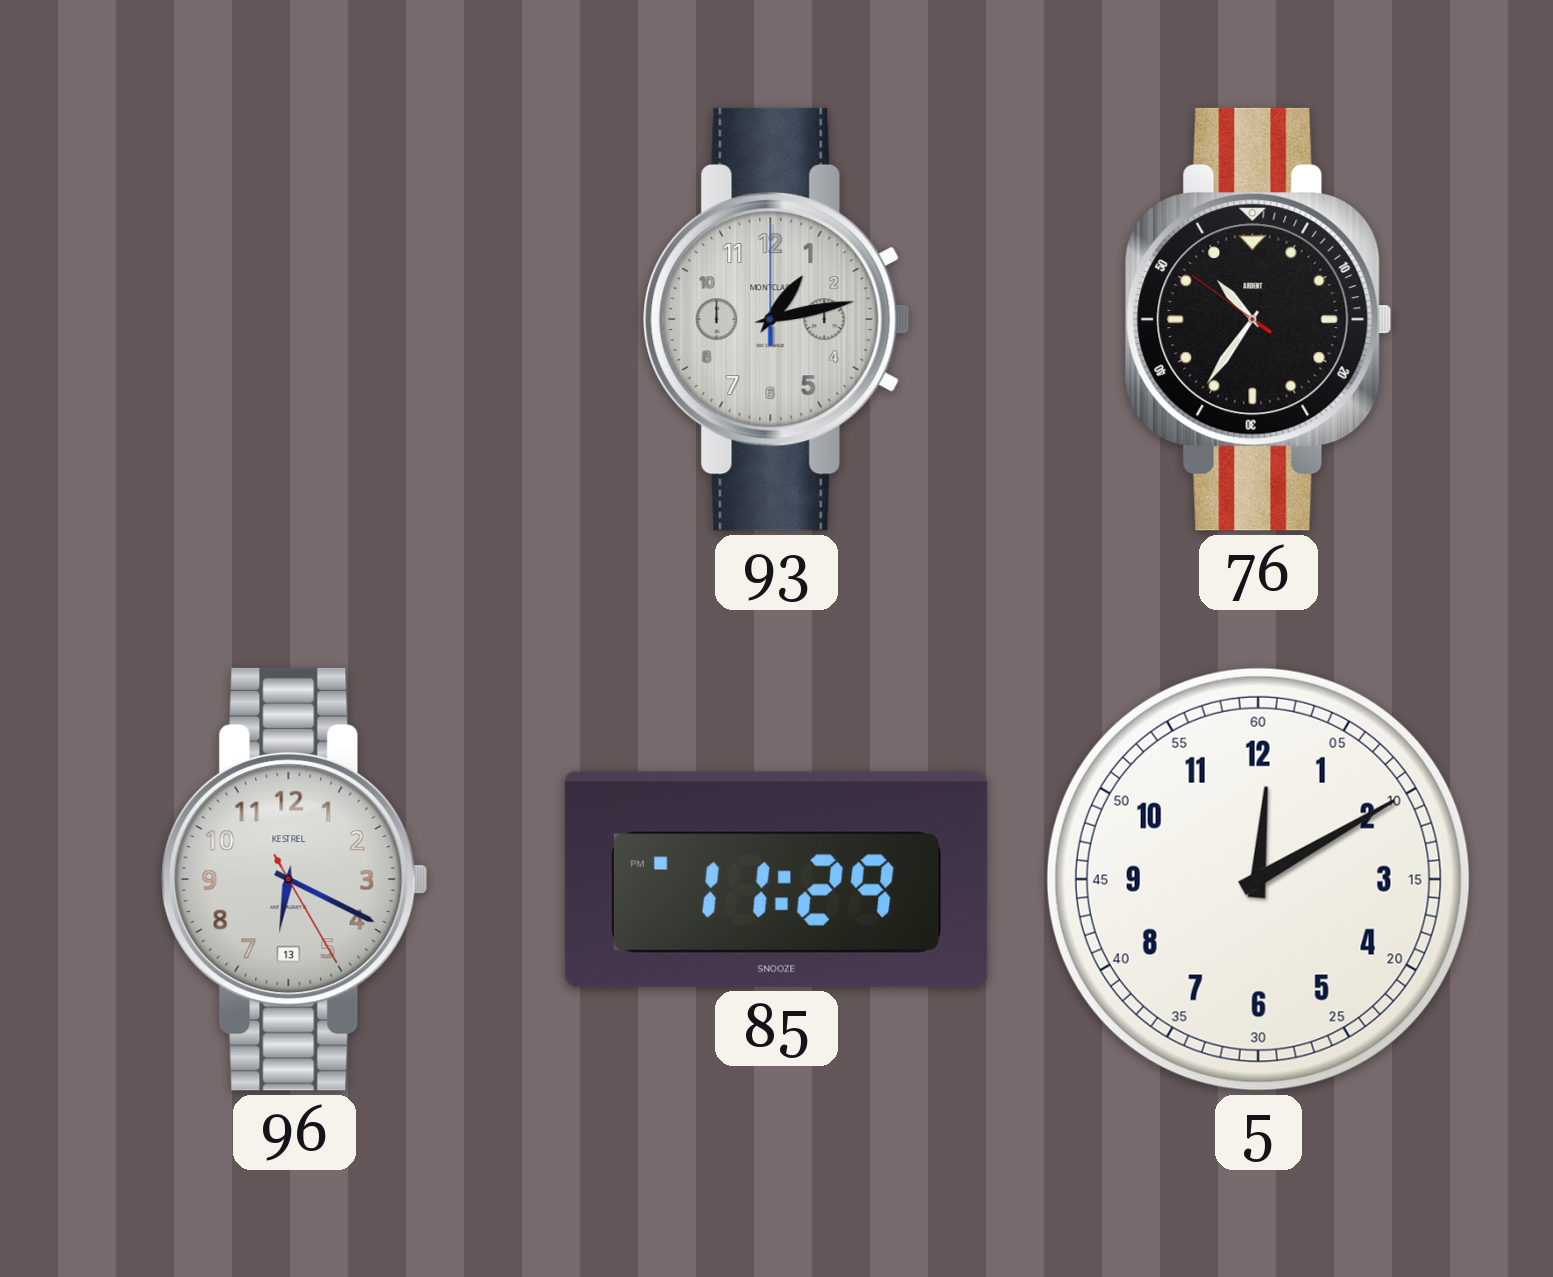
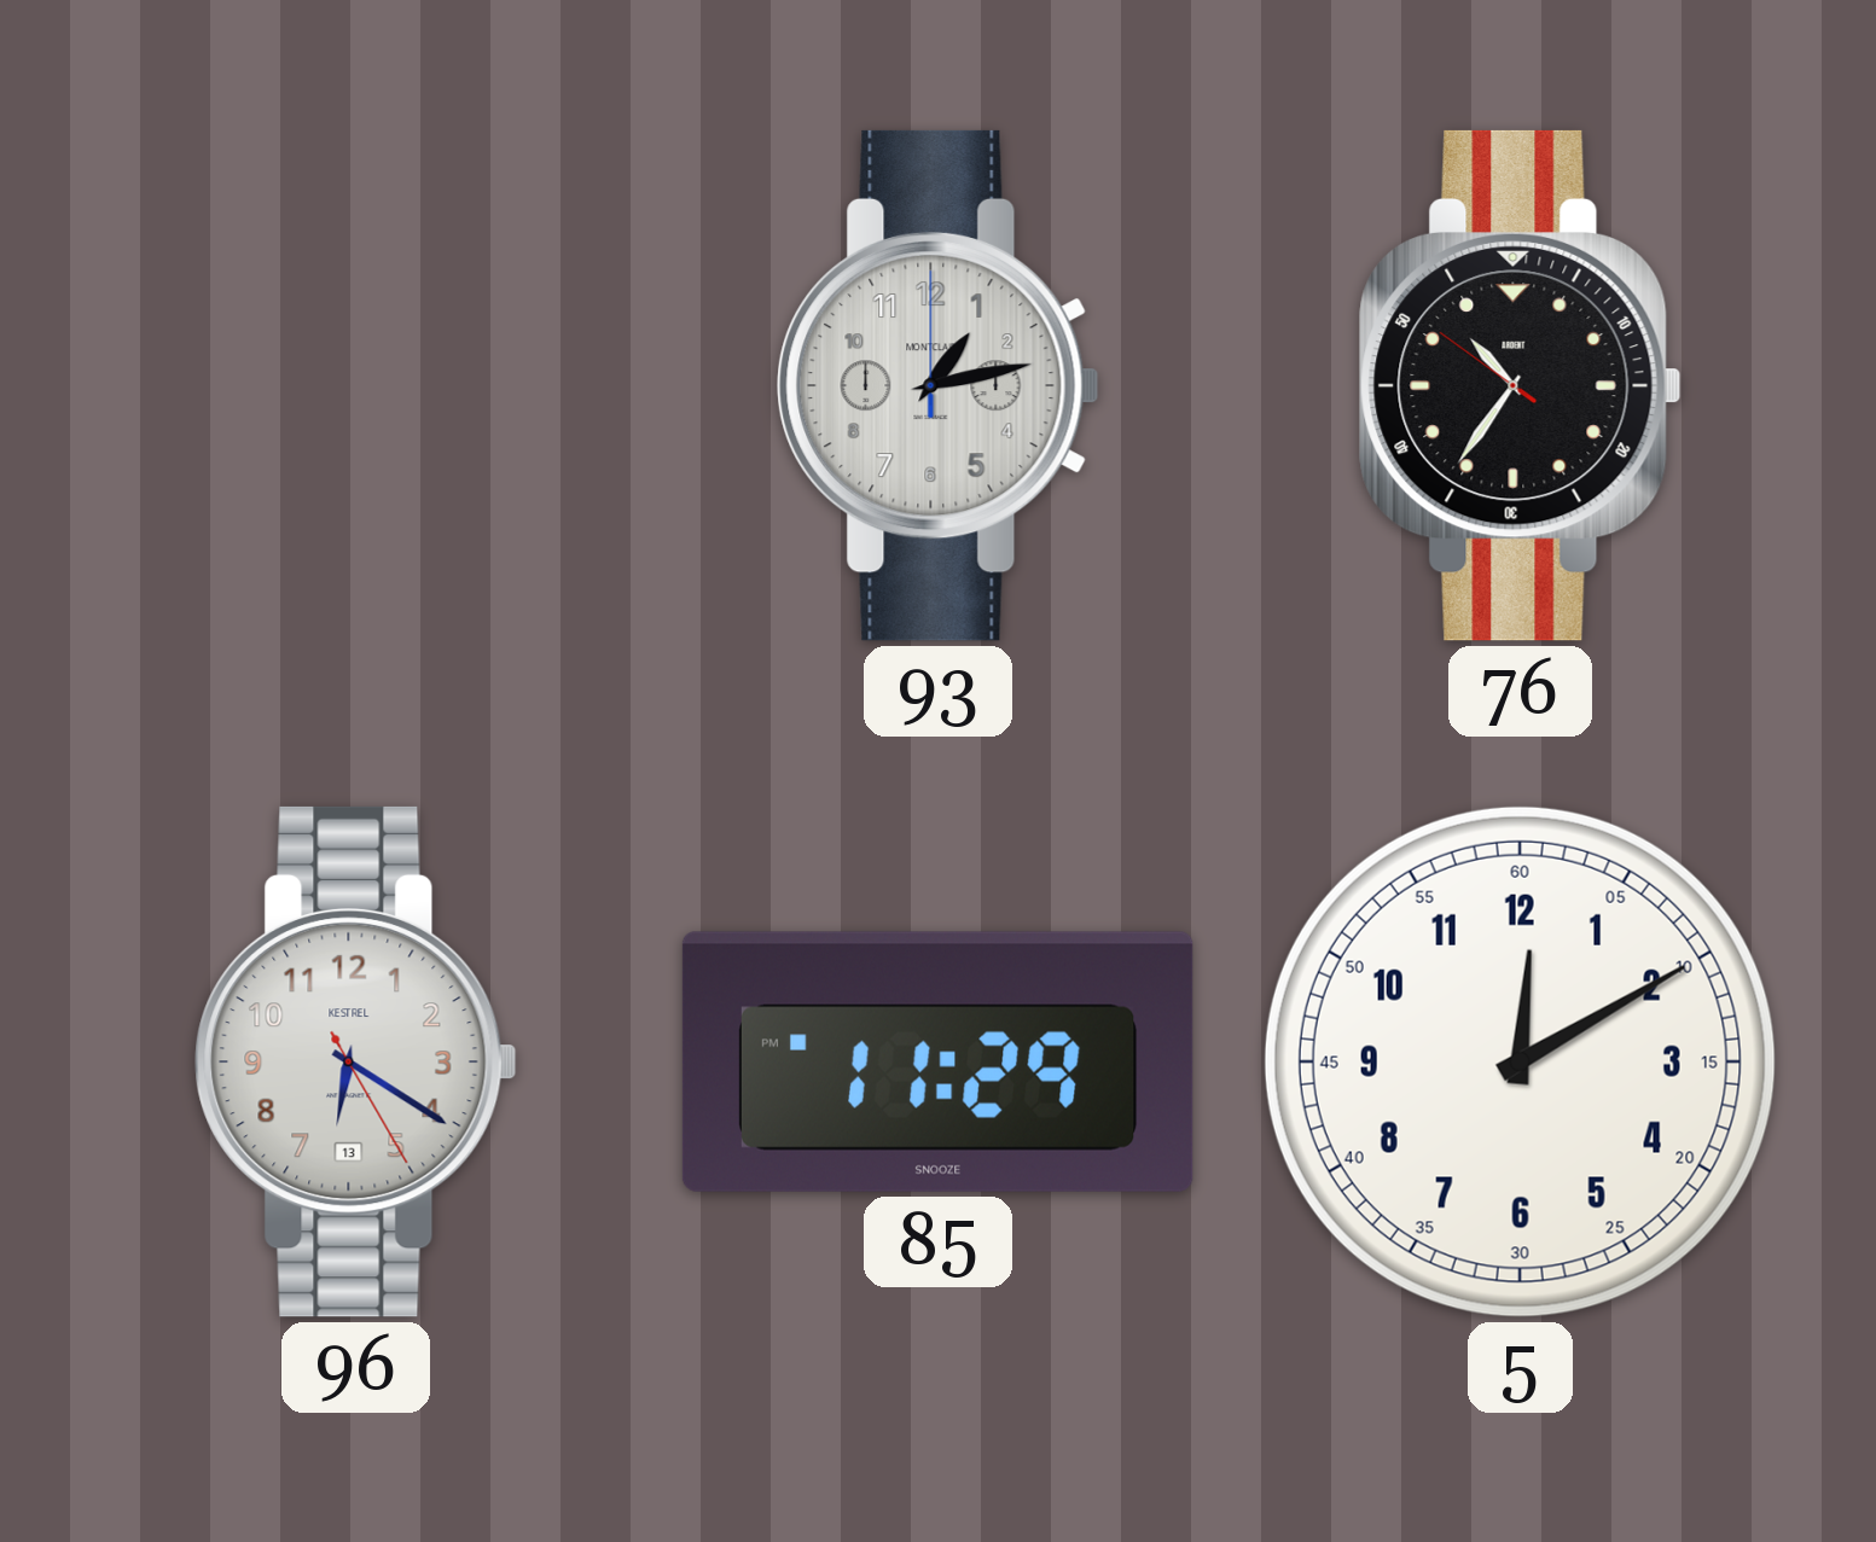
96: 6:19 -> 6:20 (356, 1061)
